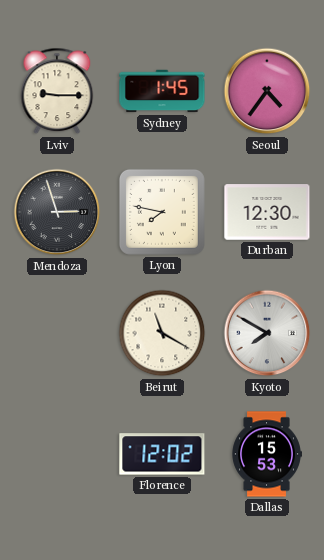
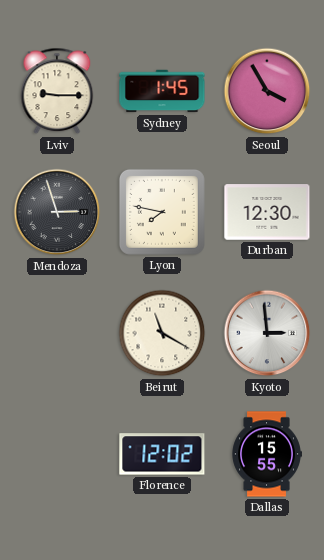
Seoul: 4:36 -> 3:55 (267, 91)
Kyoto: 7:50 -> 2:59 (267, 333)
Dallas: 15:53 -> 15:55 (267, 454)
